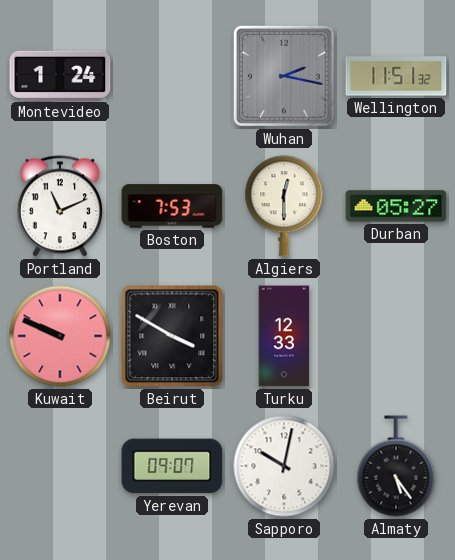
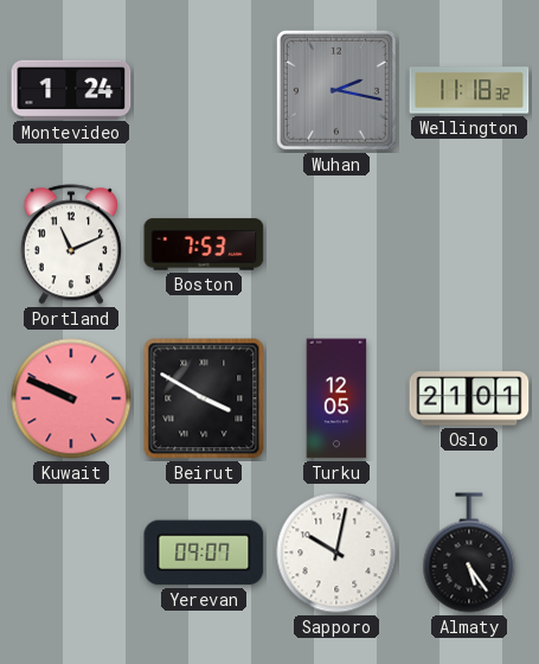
Wellington: 11:51 -> 11:18 (469, 90)
Algiers: 12:30 -> none (284, 206)
Durban: 05:27 -> none (396, 206)
Turku: 12:33 -> 12:05 (336, 398)
Oslo: none -> 21:01 (469, 398)
